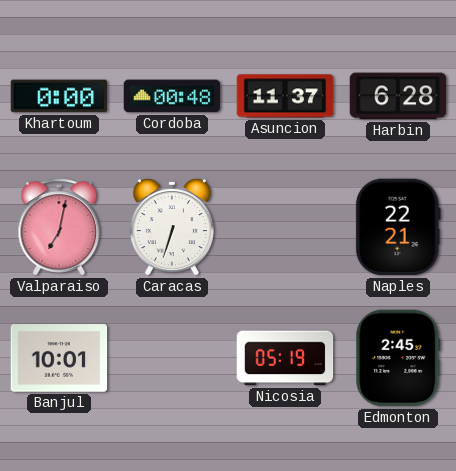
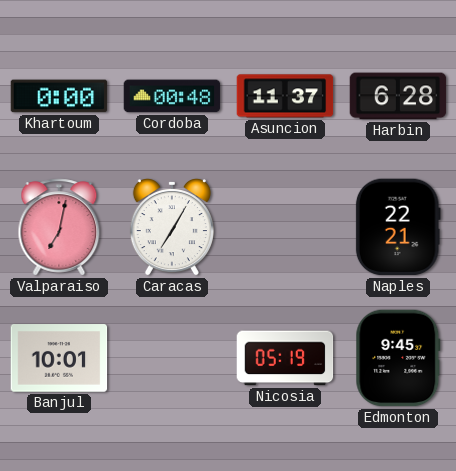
Caracas: 6:33 -> 7:05 (172, 228)
Edmonton: 2:45 -> 9:45 (398, 358)
